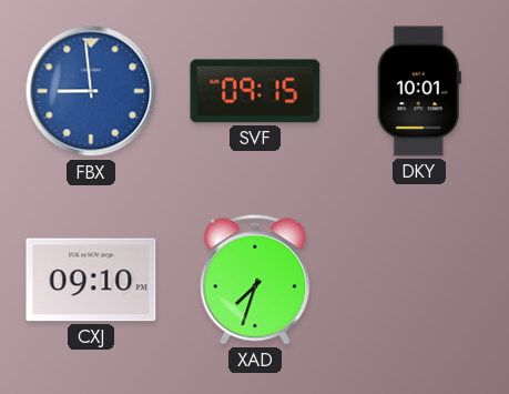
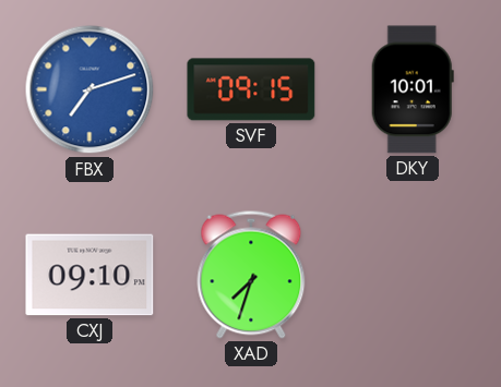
FBX: 8:59 -> 7:12 (90, 89)
